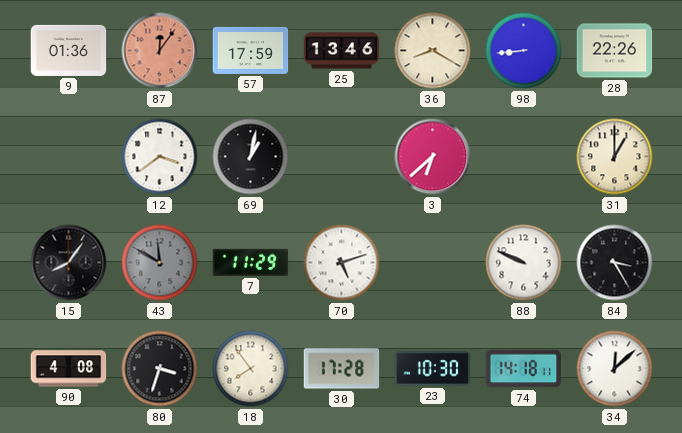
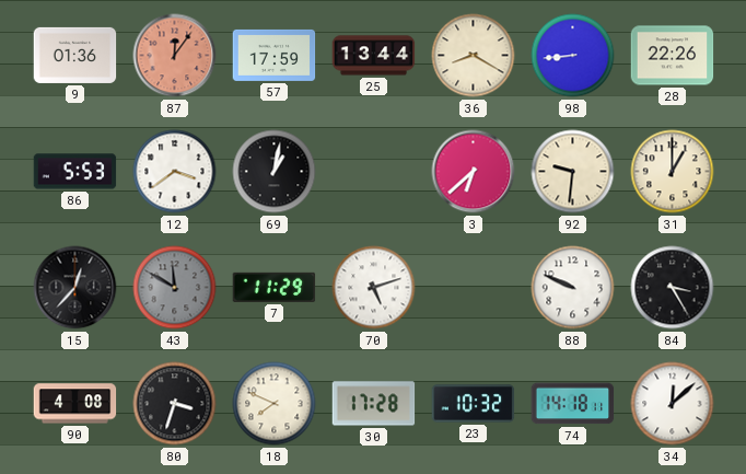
25: 13:46 -> 13:44 (374, 56)
86: none -> 5:53 (75, 172)
92: none -> 9:31 (573, 172)
15: 8:06 -> 12:37 (75, 288)
18: 7:54 -> 7:49 (275, 404)
23: 10:30 -> 10:32 (474, 404)
